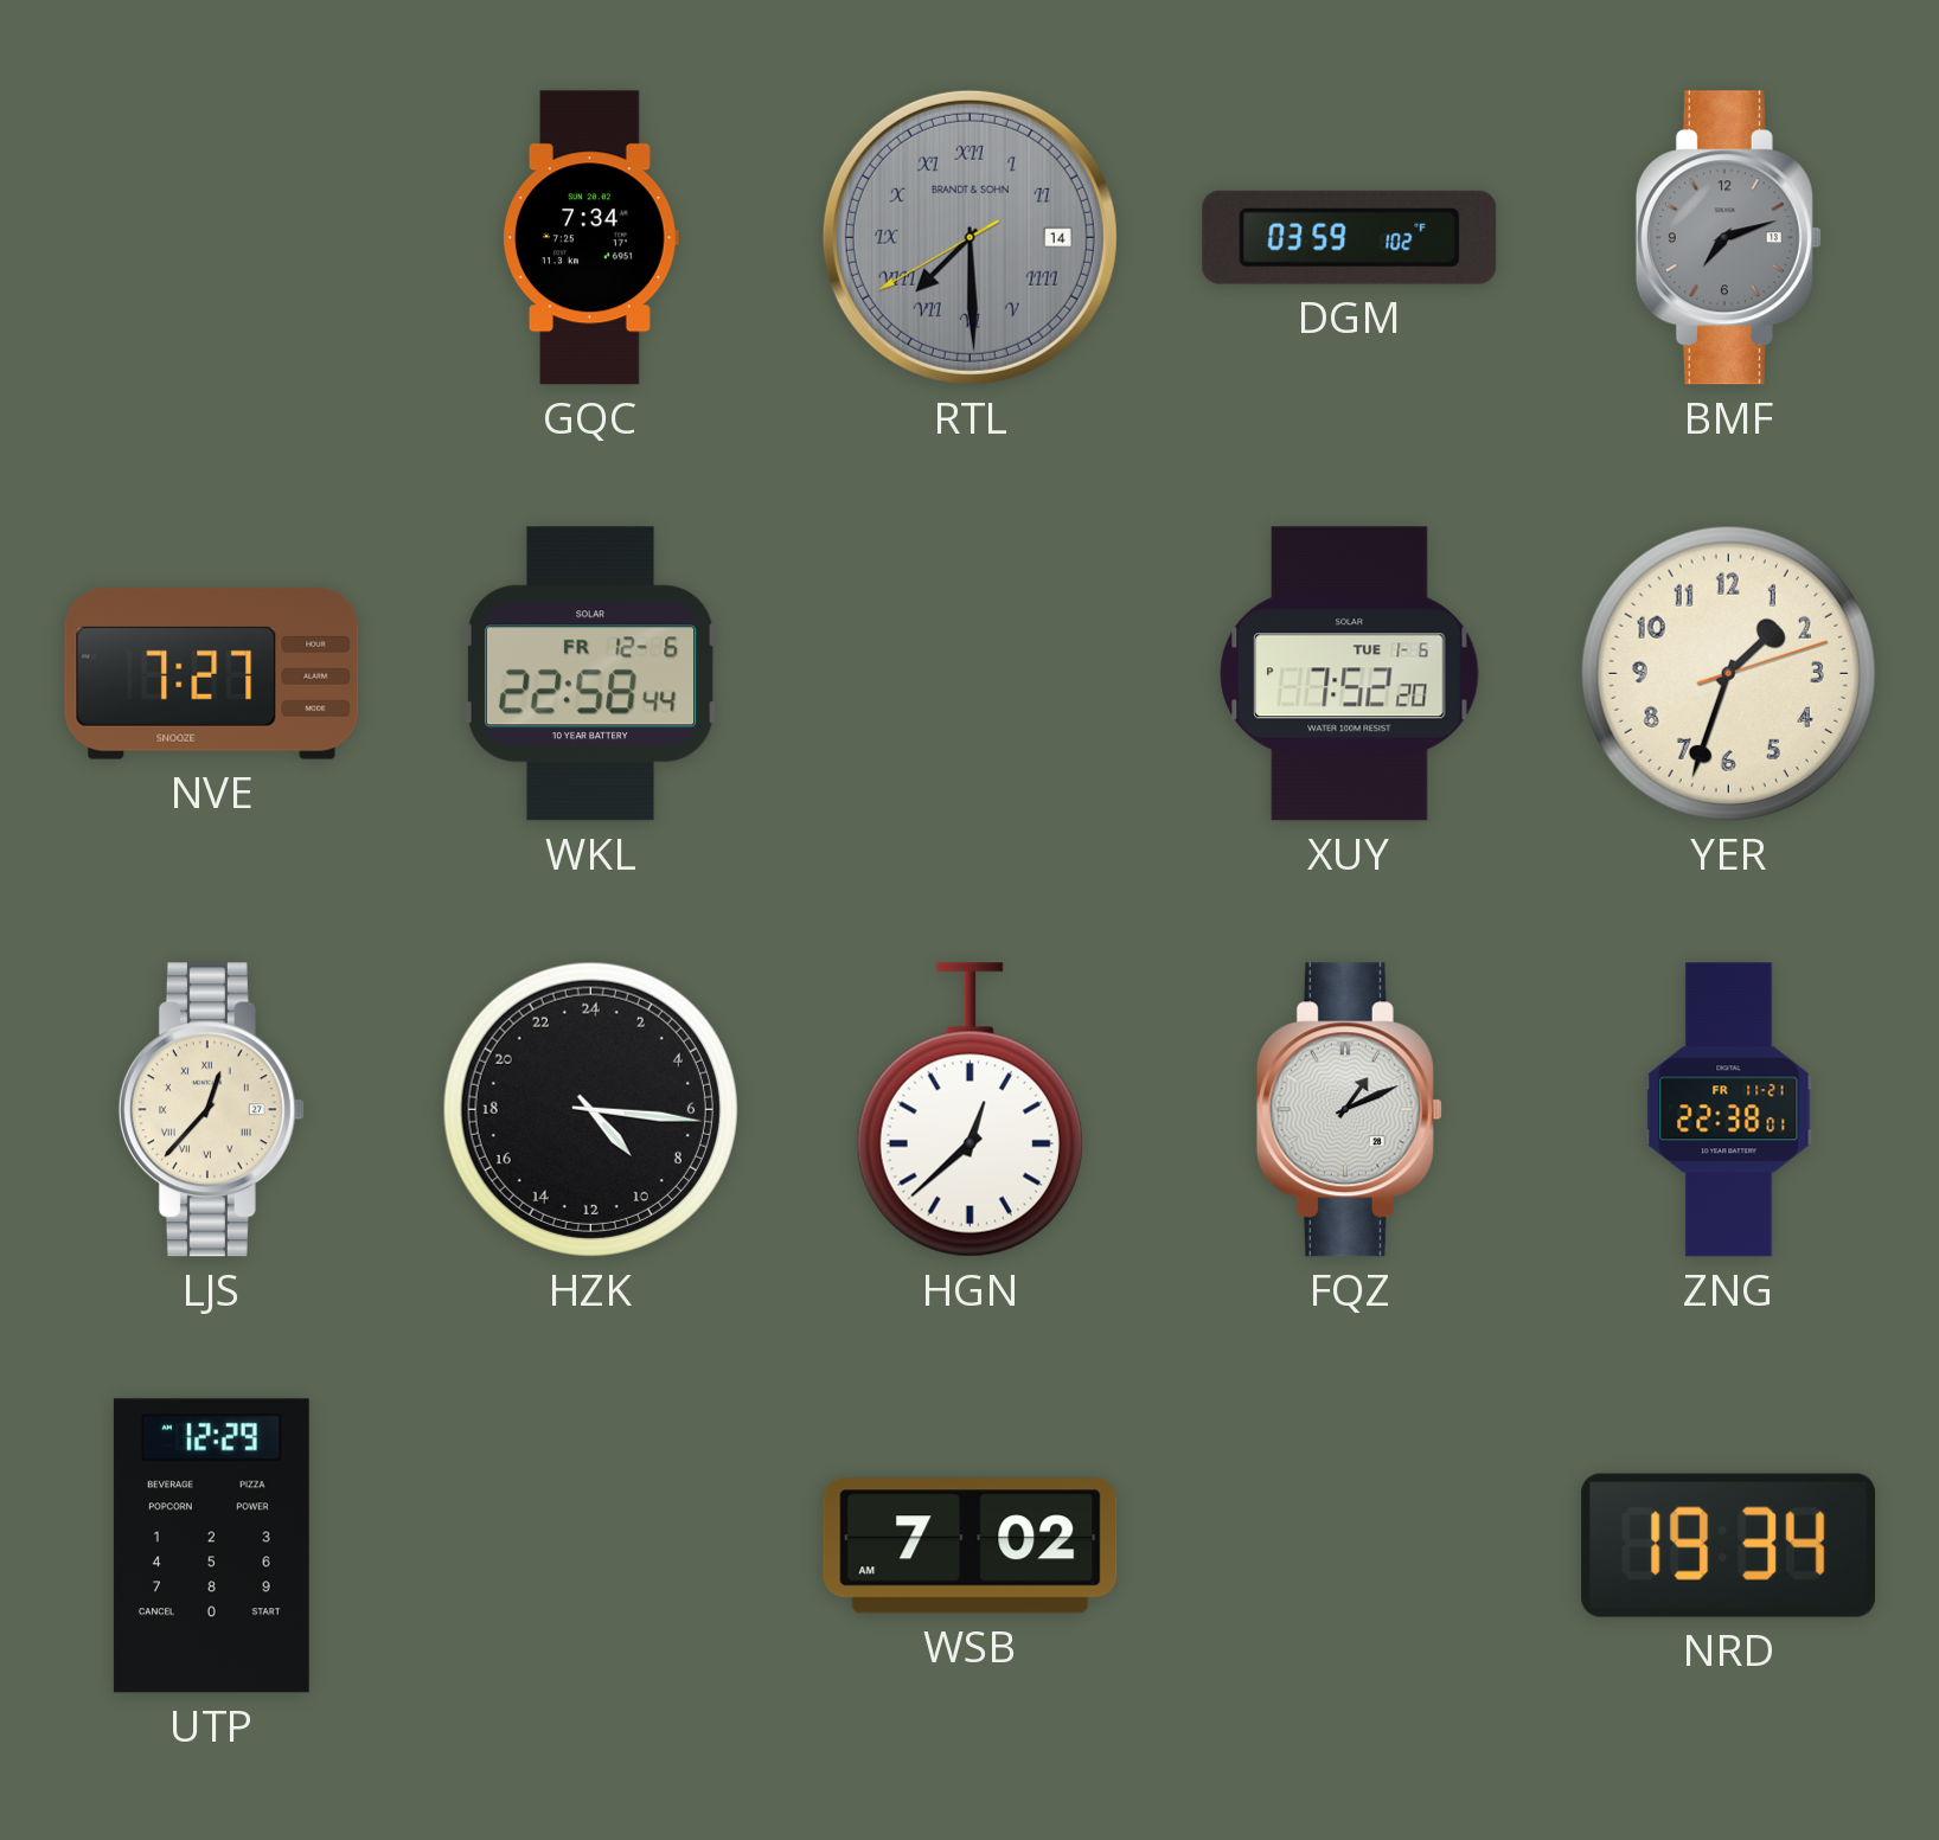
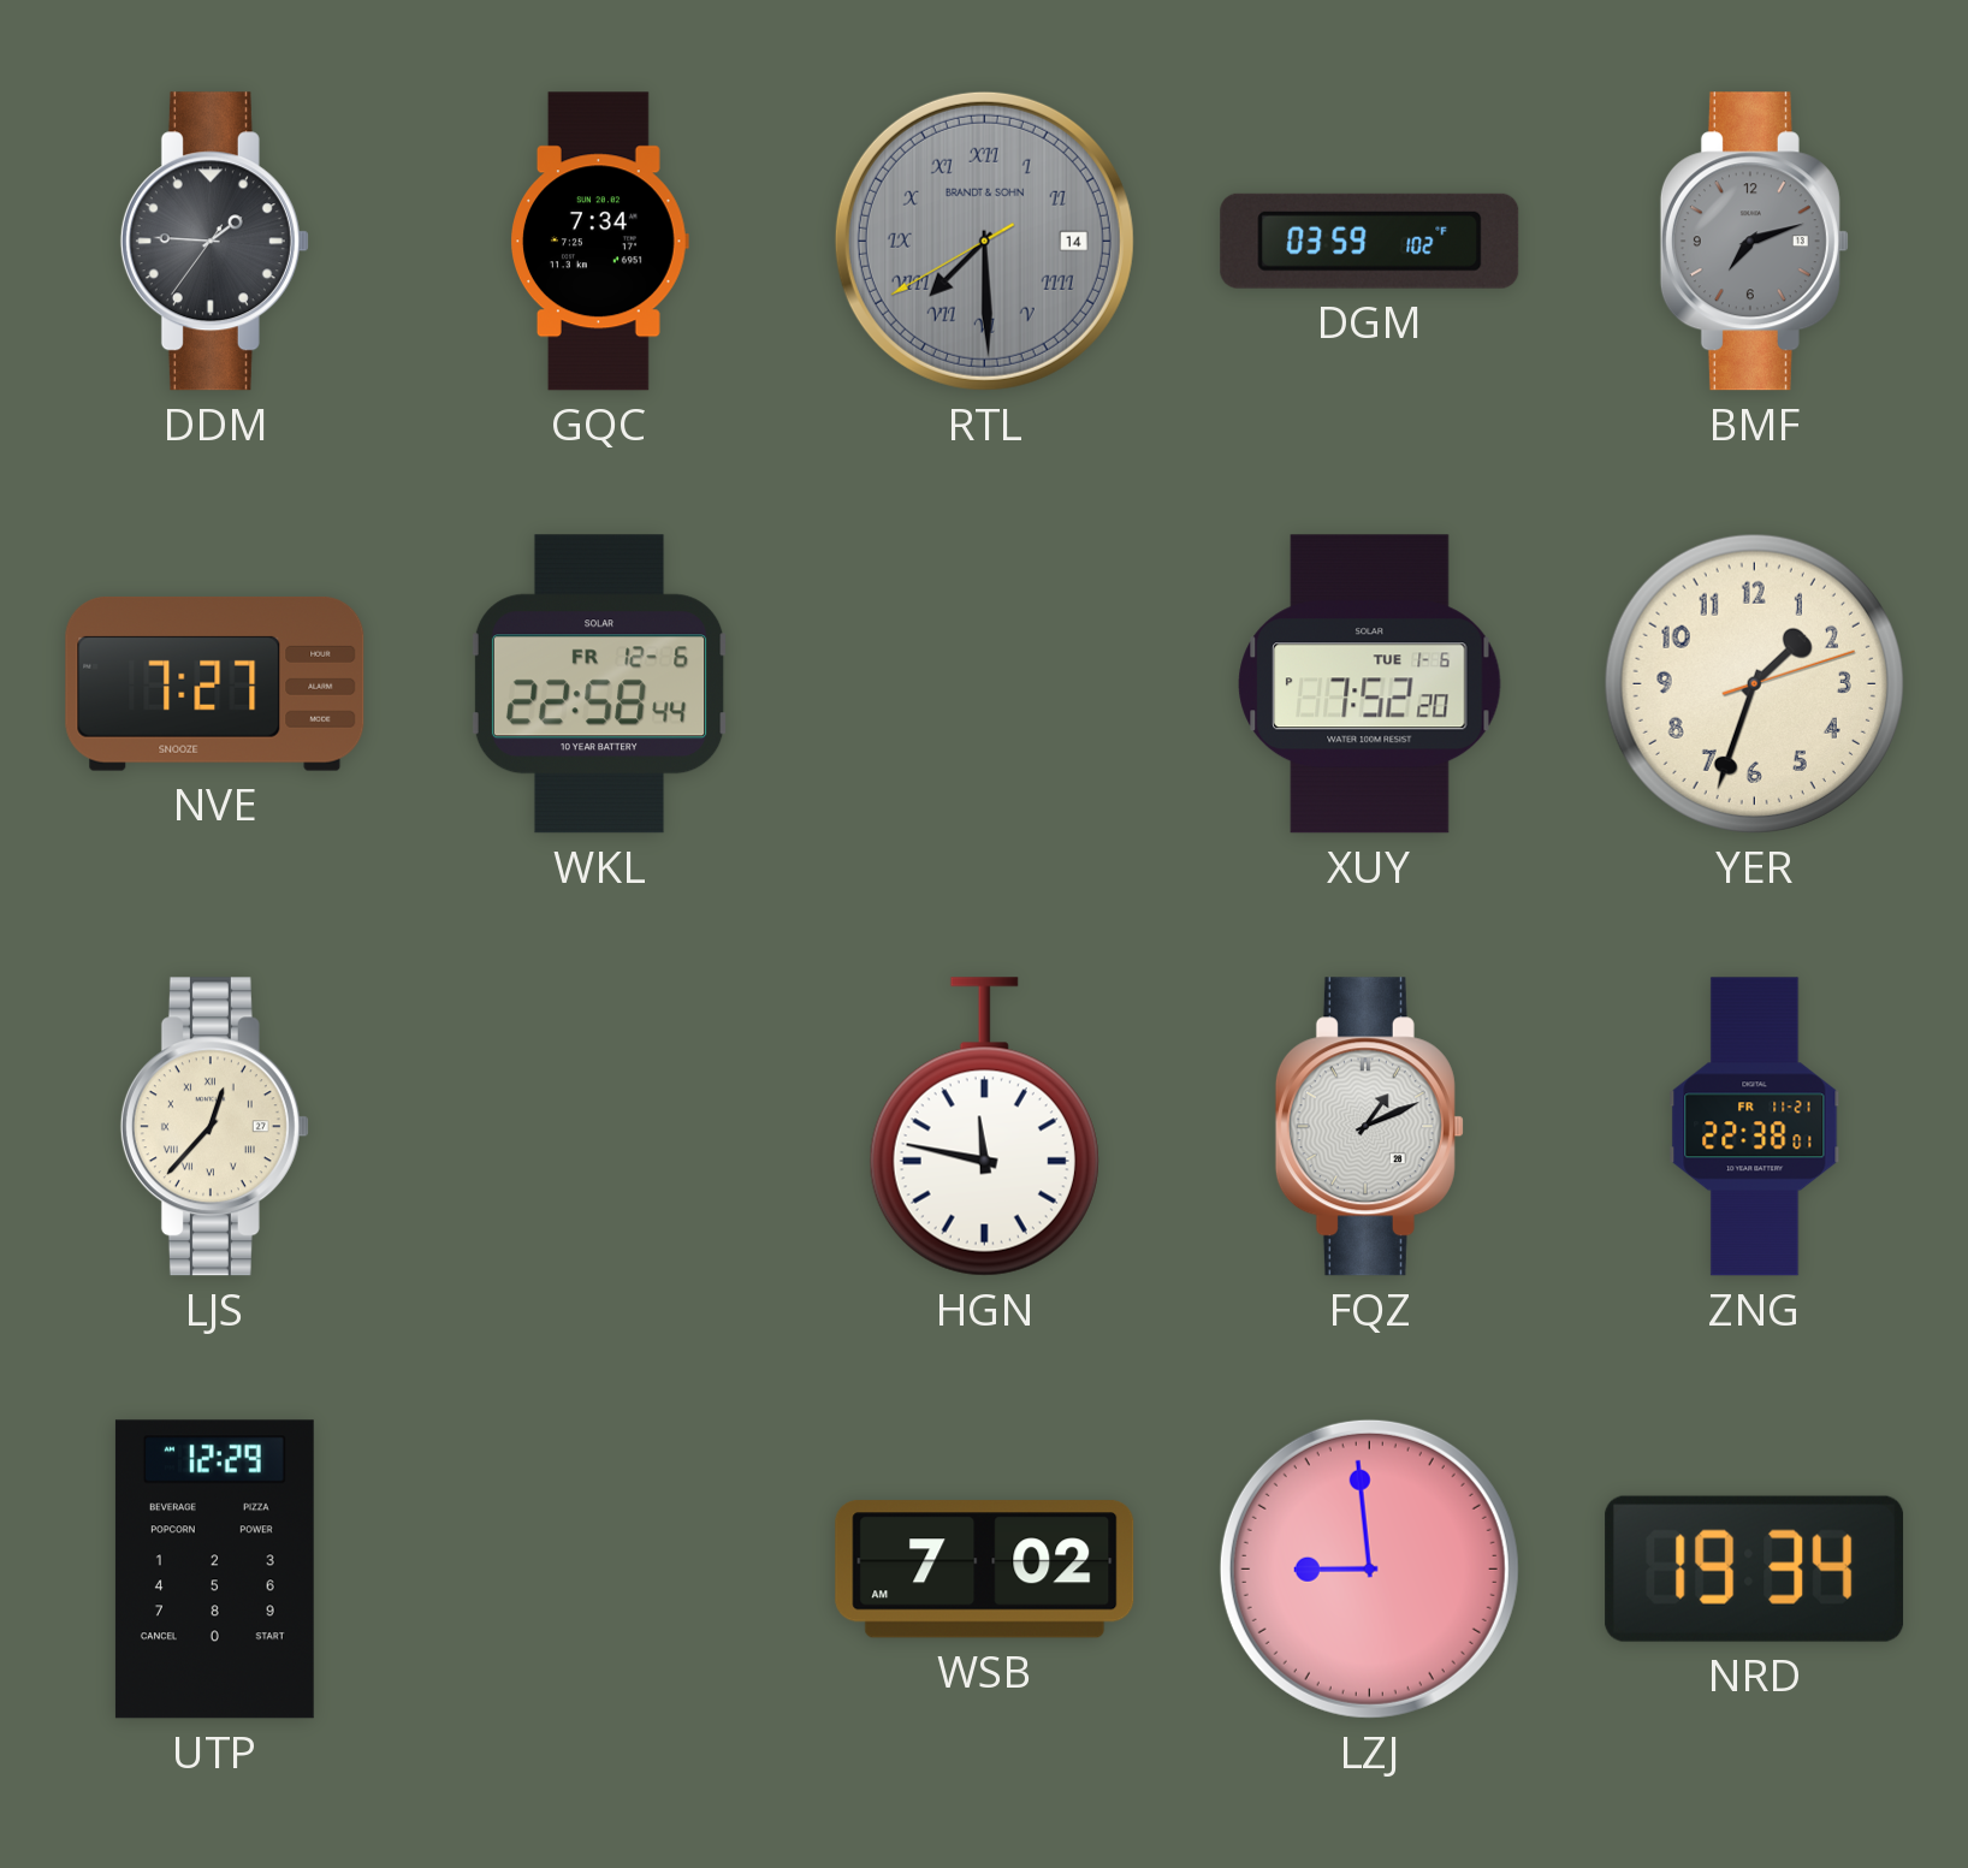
DDM: none -> 1:45 (214, 242)
HZK: 9:16 -> none (590, 1109)
HGN: 12:38 -> 11:47 (984, 1127)
LZJ: none -> 8:59 (1369, 1568)
